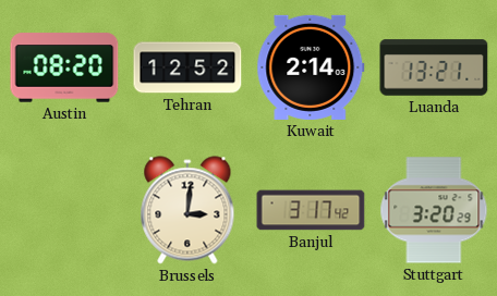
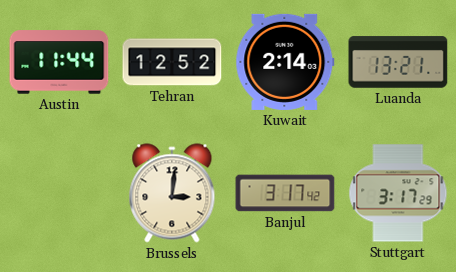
Austin: 08:20 -> 11:44 (59, 62)
Stuttgart: 3:20 -> 3:17 (398, 193)
